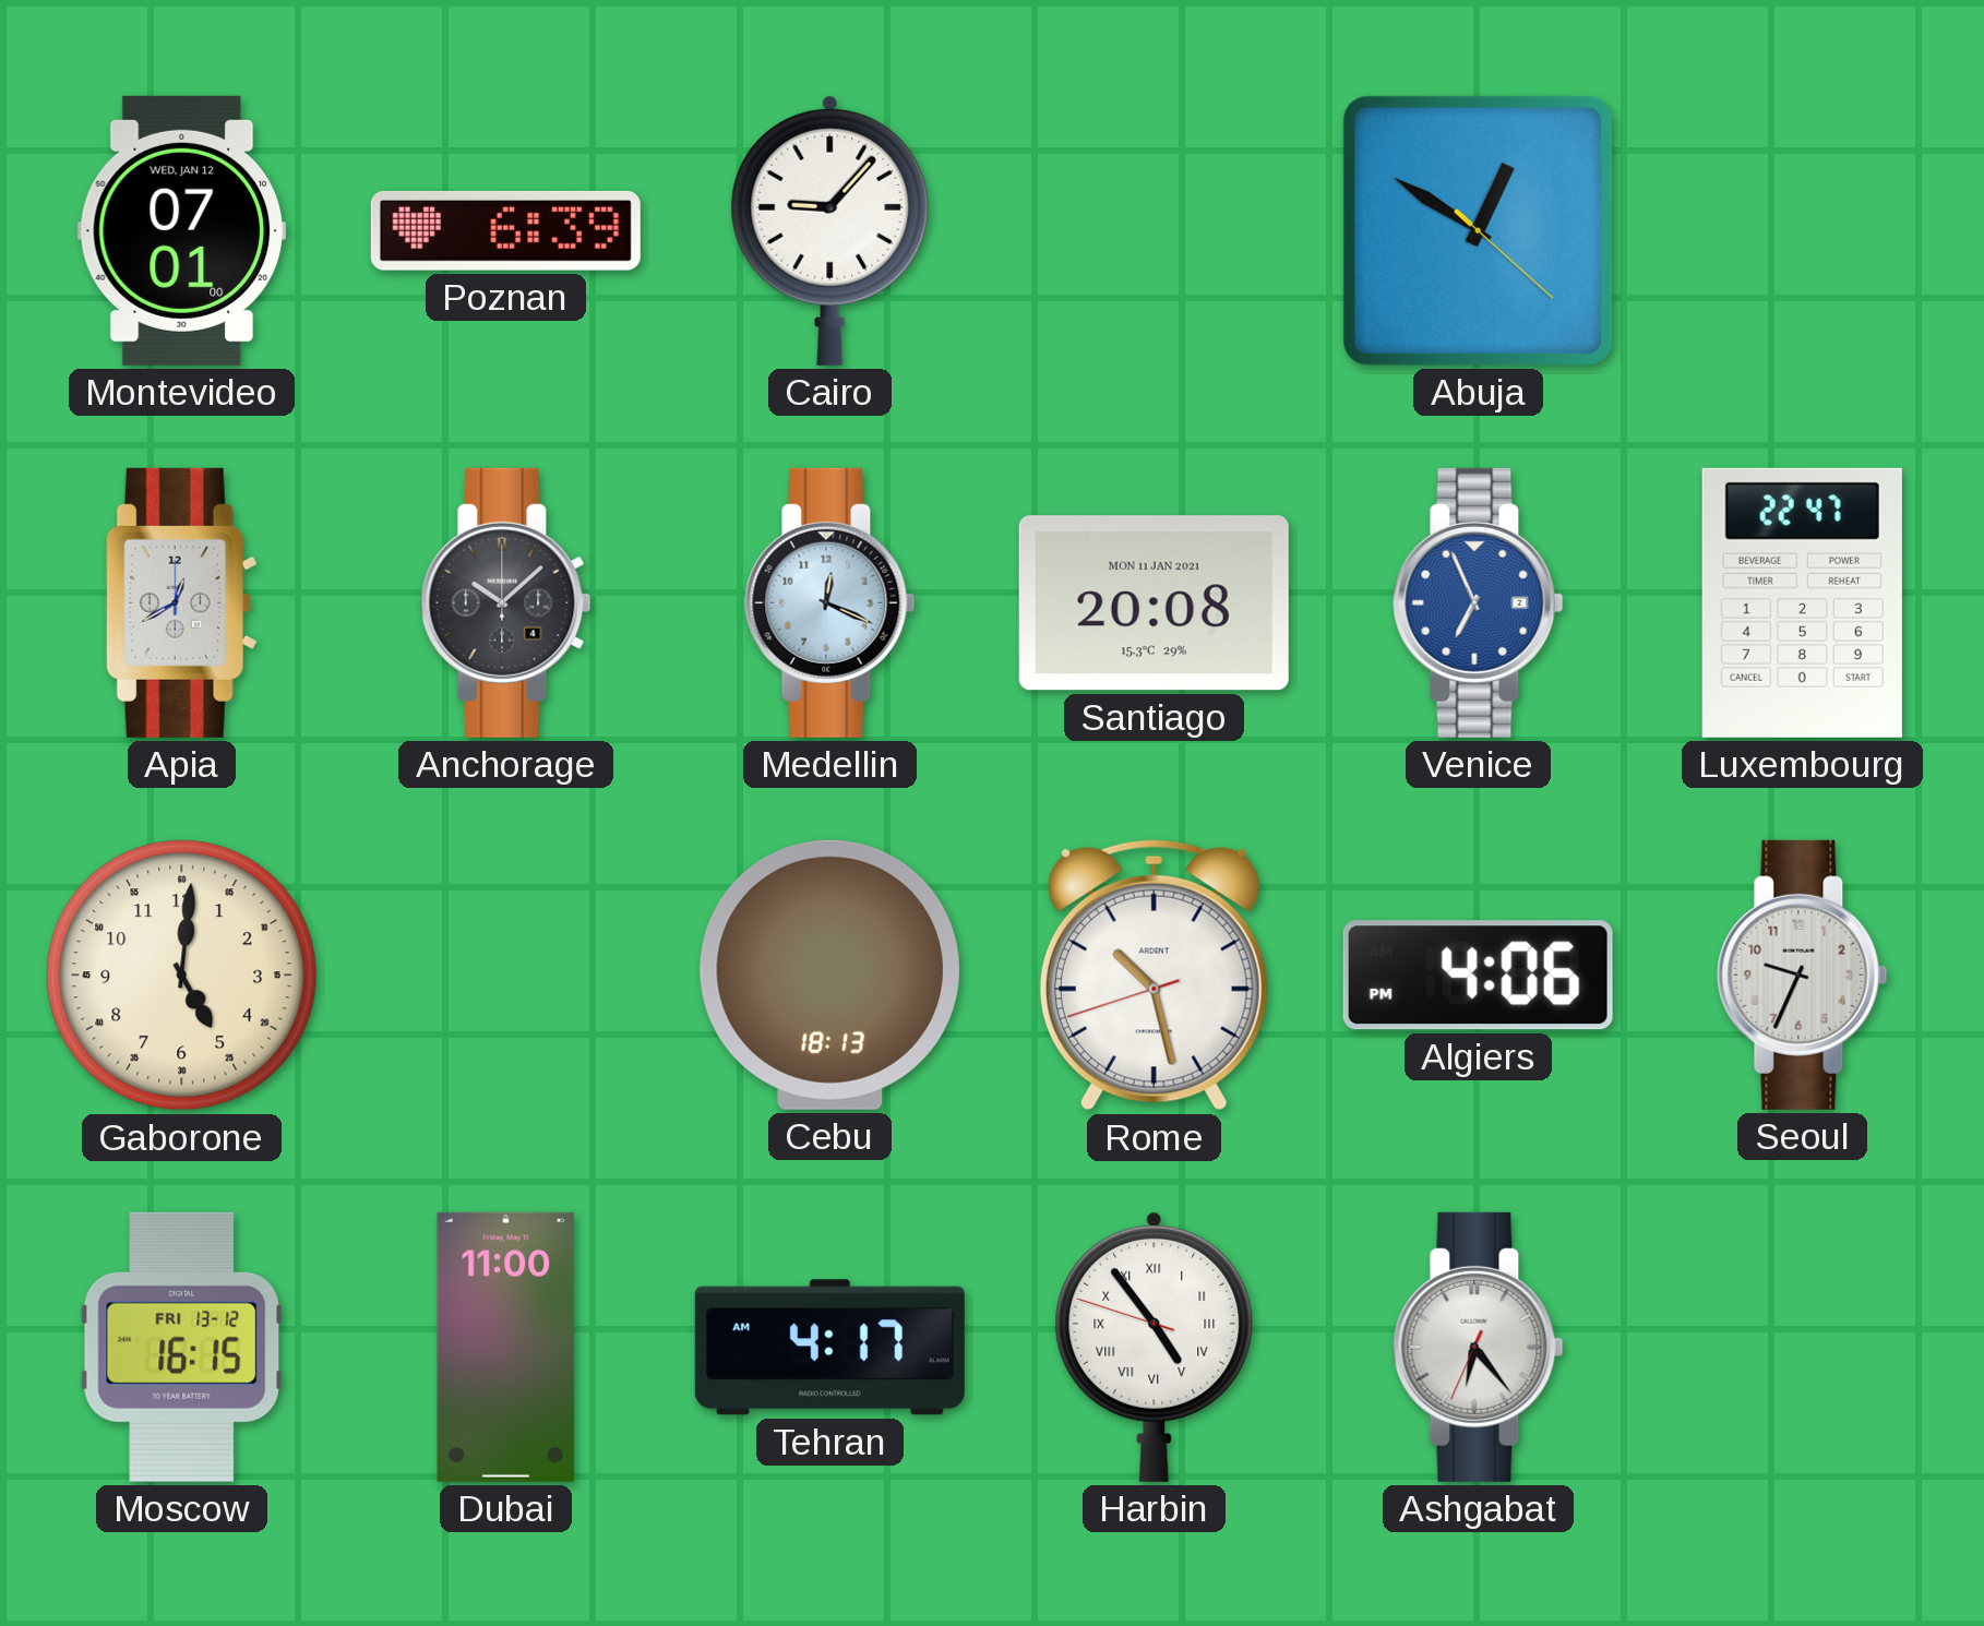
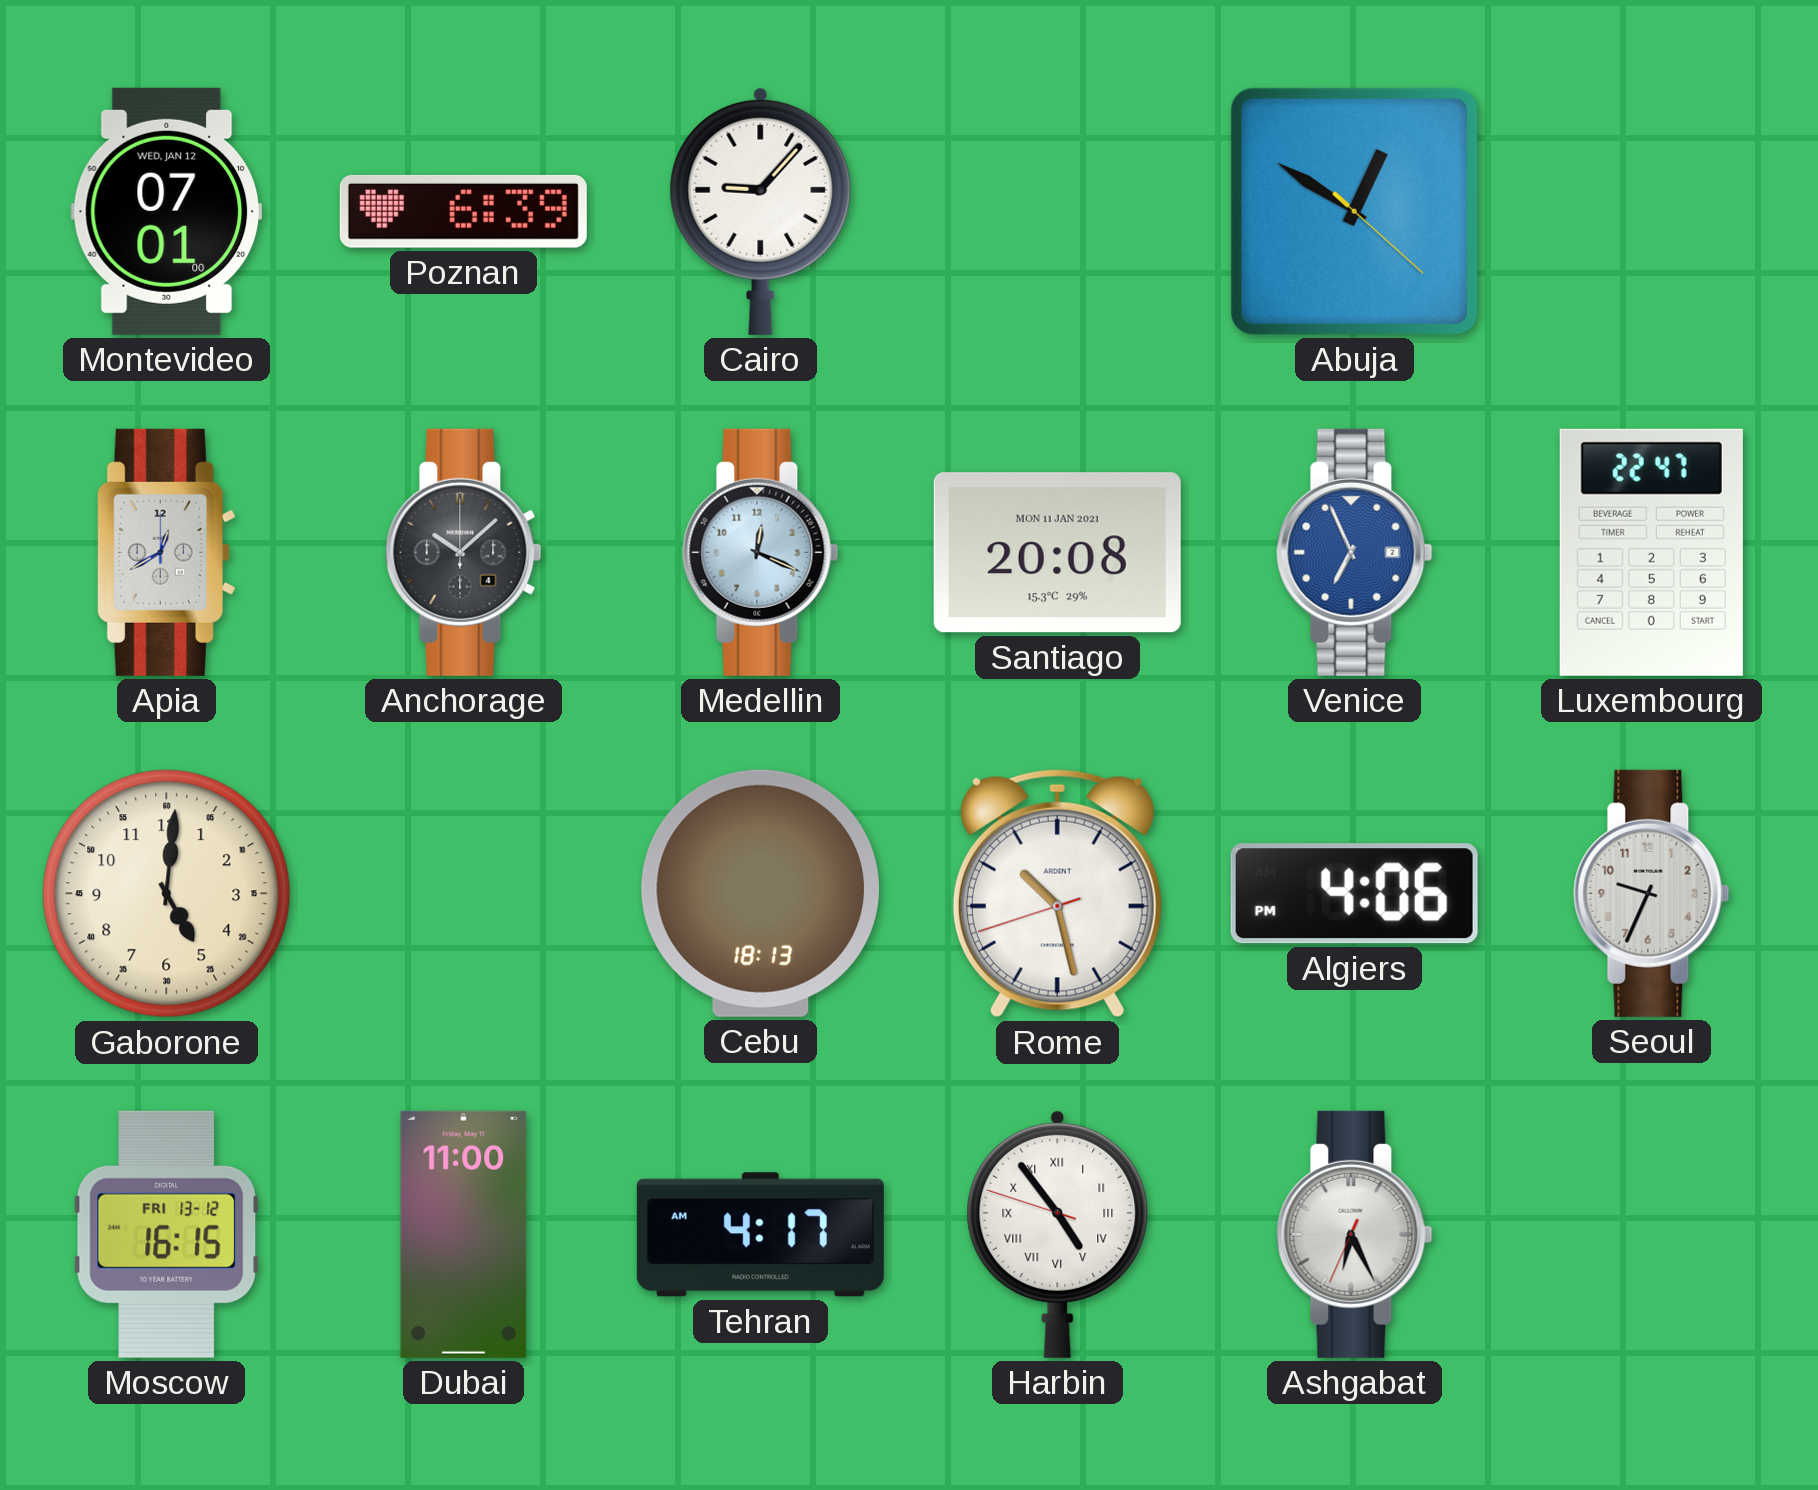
Ashgabat: 6:23 -> 6:25 (1355, 1234)
